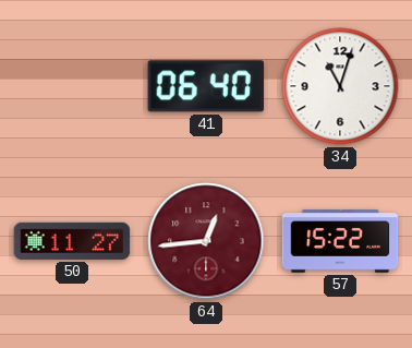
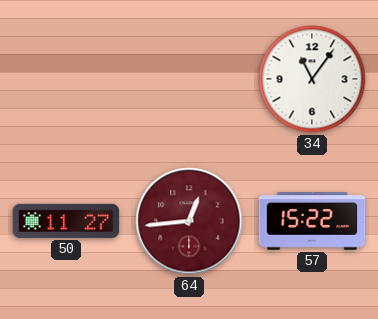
41: 06:40 -> none (206, 86)
34: 11:03 -> 11:06 (312, 79)
